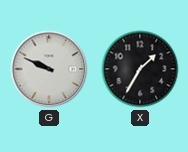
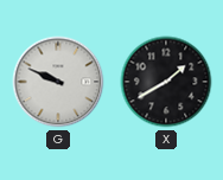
X: 1:35 -> 1:40 (166, 82)
